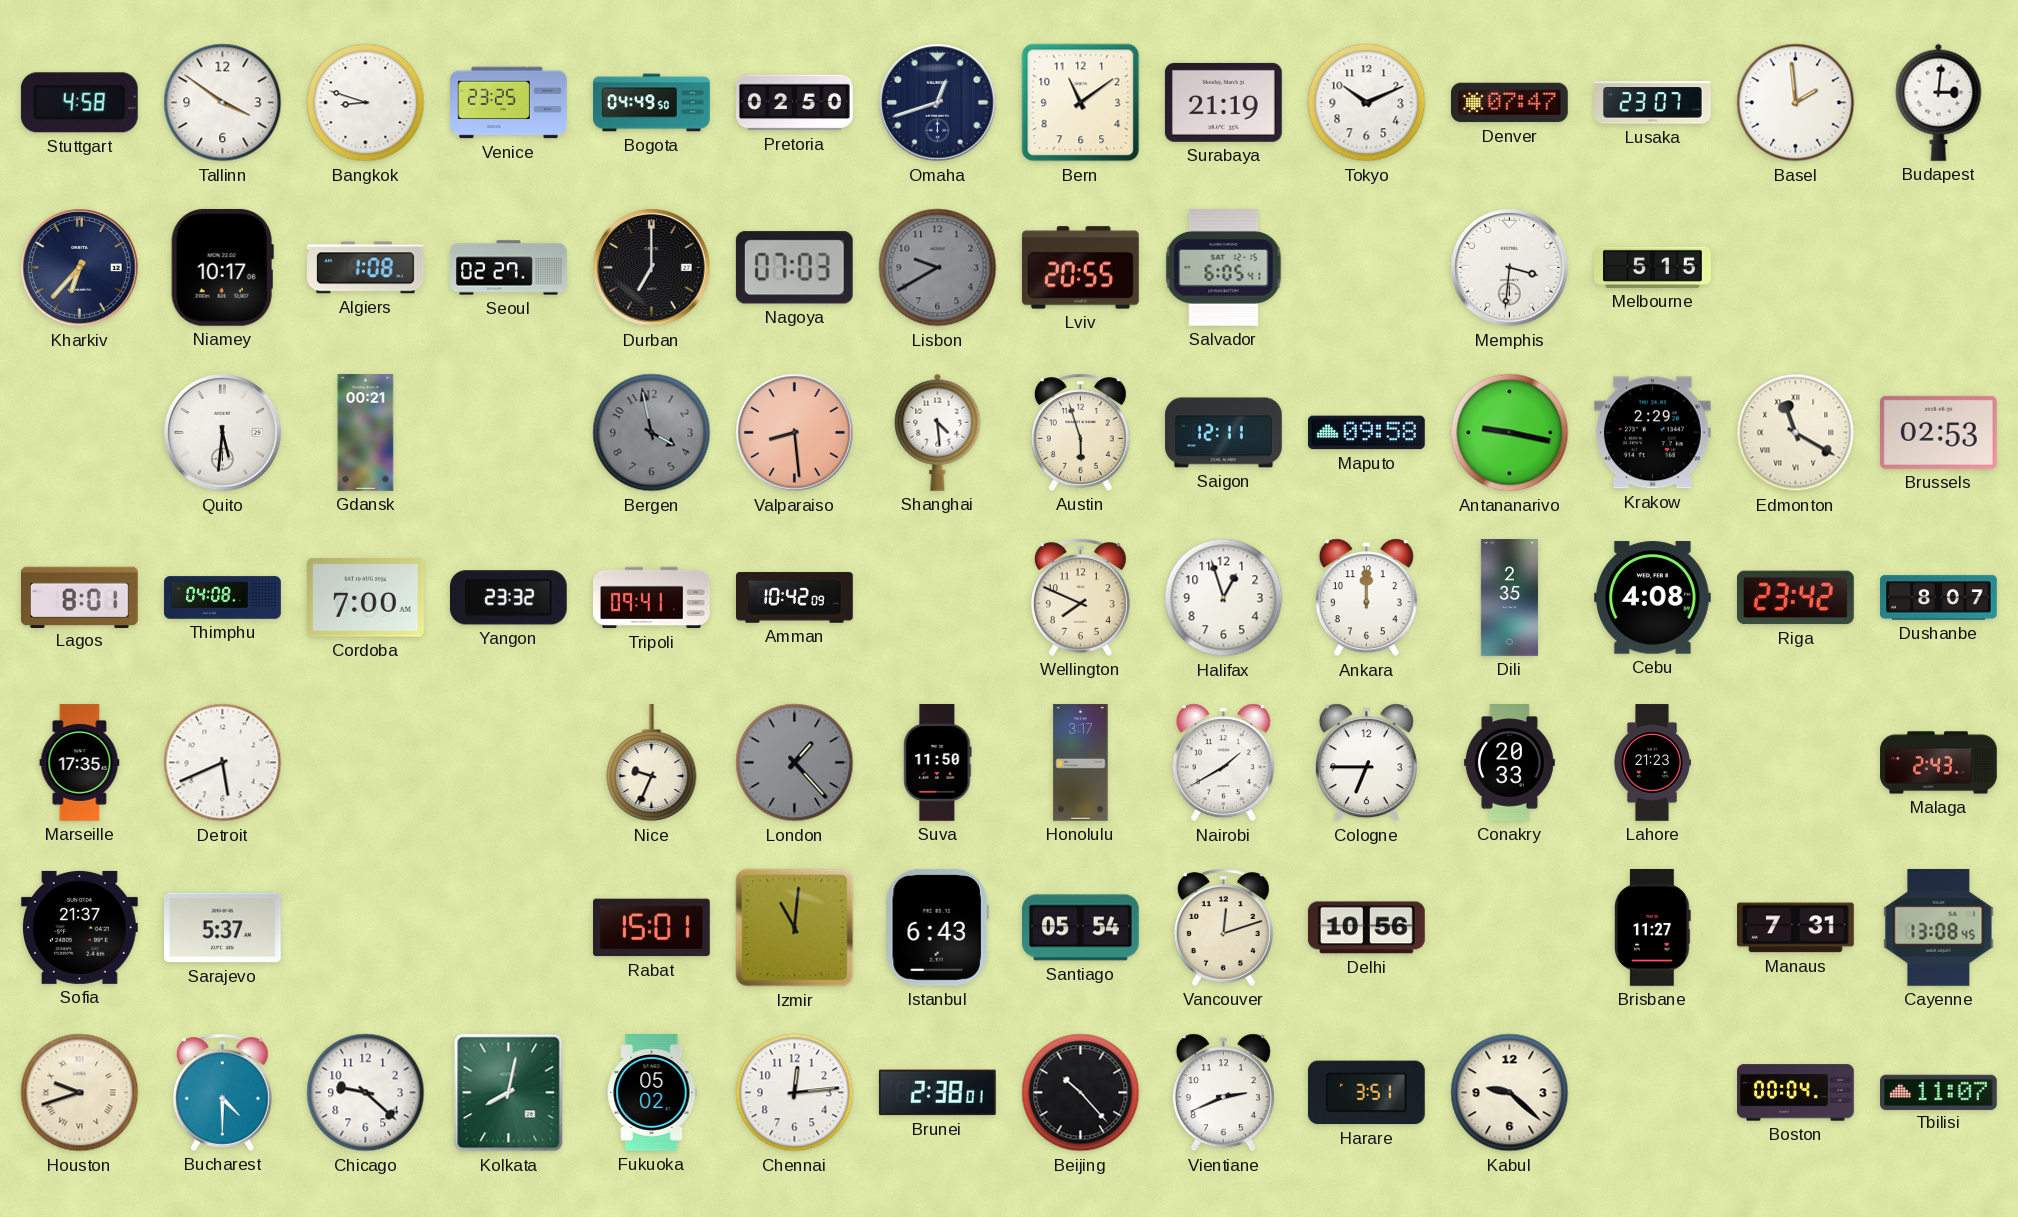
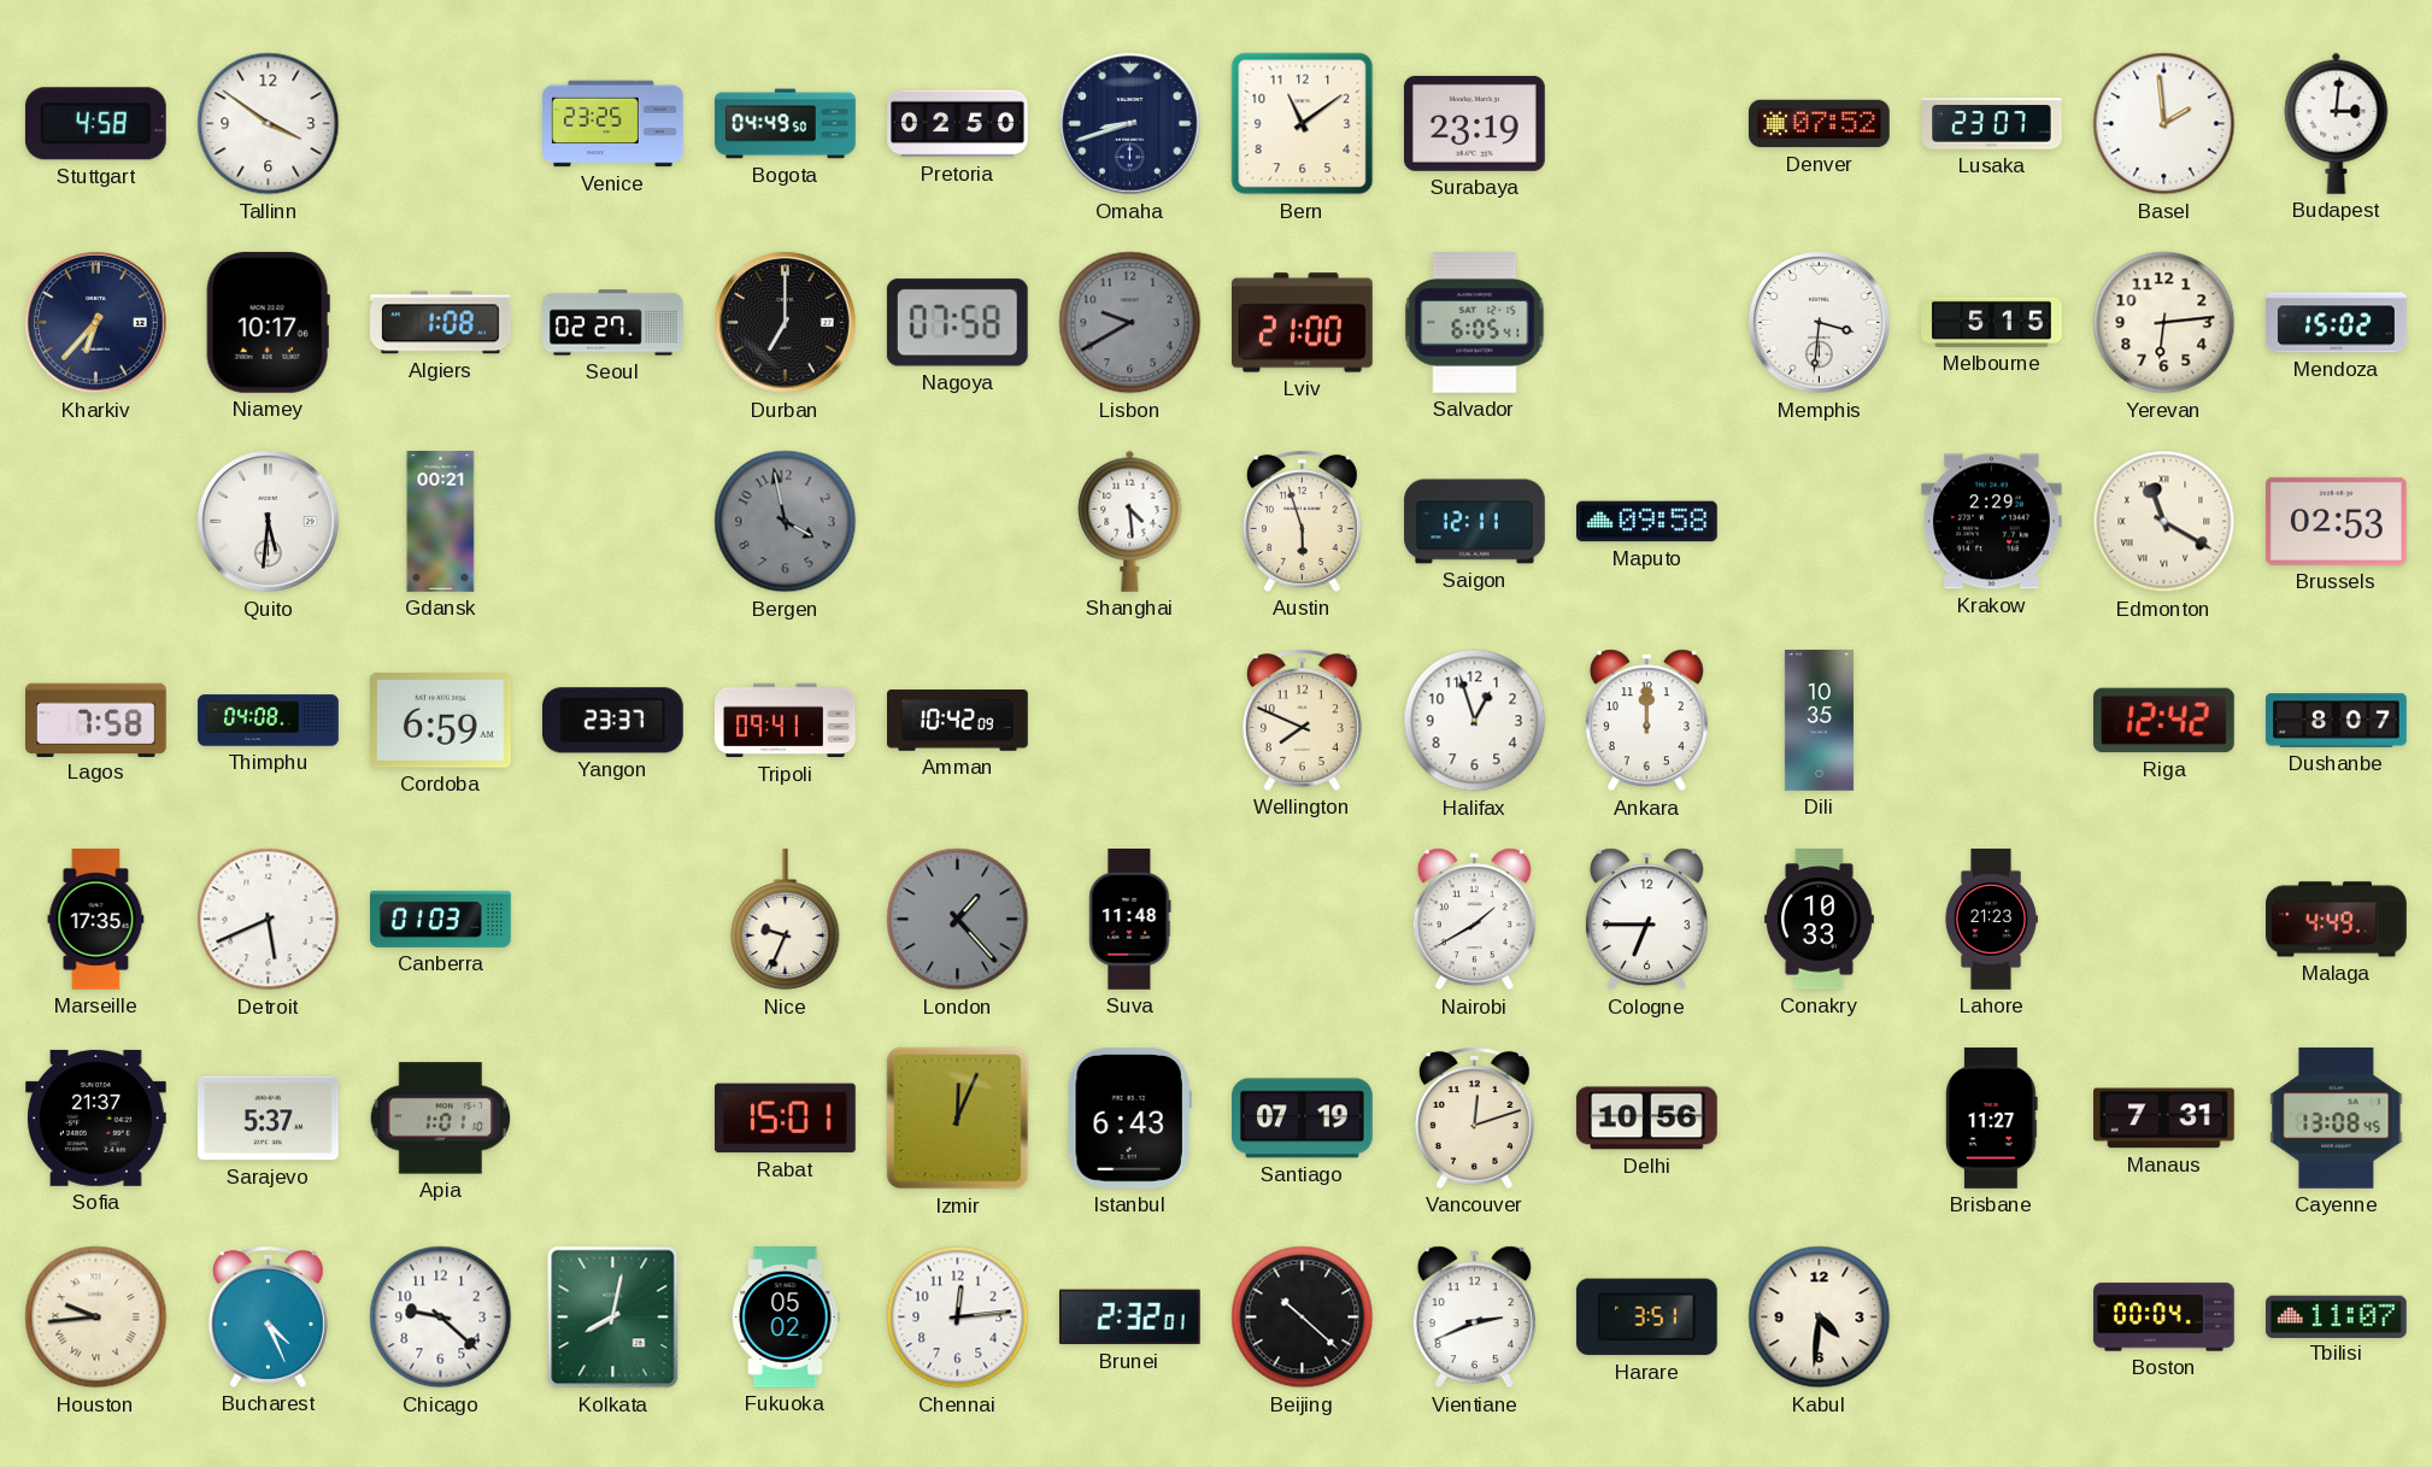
Bangkok: 8:48 -> none (366, 103)
Omaha: 12:42 -> 8:42 (1130, 124)
Surabaya: 21:19 -> 23:19 (1474, 123)
Tokyo: 10:11 -> none (1367, 103)
Denver: 07:47 -> 07:52 (1820, 124)
Nagoya: 07:03 -> 07:58 (957, 323)
Lviv: 20:55 -> 21:00 (1303, 323)
Yerevan: none -> 6:14 (2164, 323)
Mendoza: none -> 15:02 (2337, 323)
Valparaiso: 8:29 -> none (795, 433)
Antananarivo: 9:17 -> none (1510, 433)
Lagos: 8:01 -> 7:58 (96, 720)
Cordoba: 7:00 -> 6:59 (441, 721)
Yangon: 23:32 -> 23:37 (612, 721)
Dili: 2:35 -> 10:35 (1819, 721)
Cebu: 4:08 -> none (1653, 598)
Riga: 23:42 -> 12:42 (2163, 721)
Canberra: none -> 01:03 (441, 919)
Suva: 11:50 -> 11:48 (1130, 920)
Honolulu: 3:17 -> none (1081, 763)
Conakry: 20:33 -> 10:33 (1819, 920)
Malaga: 2:43 -> 4:49 (2337, 920)
Apia: none -> 1:01 (441, 1119)
Izmir: 11:01 -> 12:04 (958, 1119)
Santiago: 05:54 -> 07:19 (1303, 1119)
Houston: 9:42 -> 9:44 (96, 1318)
Bucharest: 4:30 -> 4:26 (268, 1316)
Brunei: 2:38 -> 2:32 (1129, 1318)
Beijing: 10:23 -> 10:22 (1303, 1318)
Kabul: 9:22 -> 4:31 (1820, 1318)
